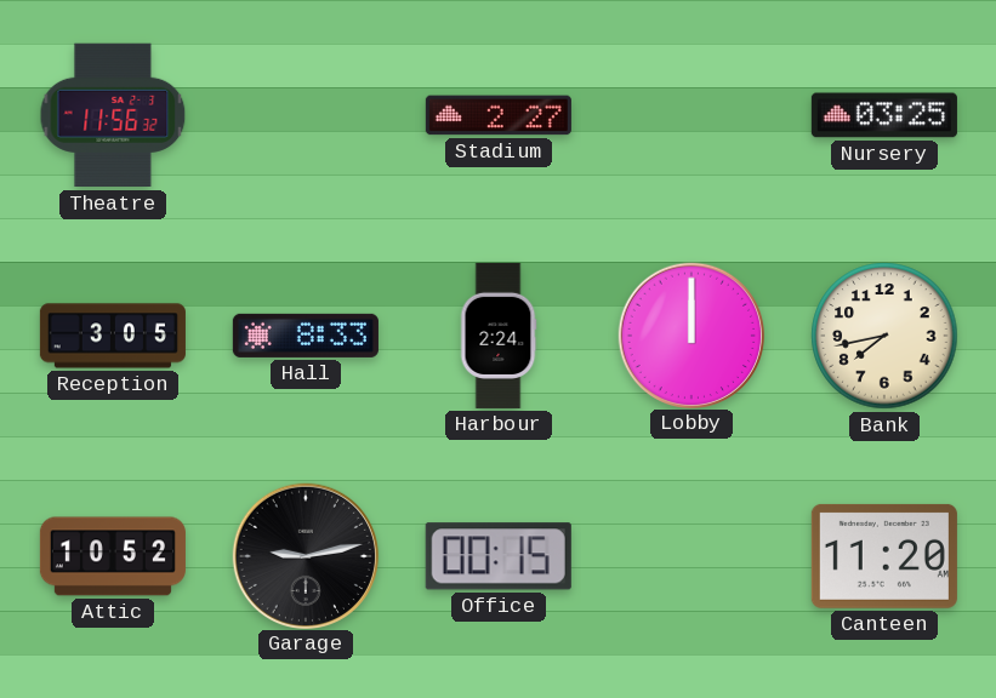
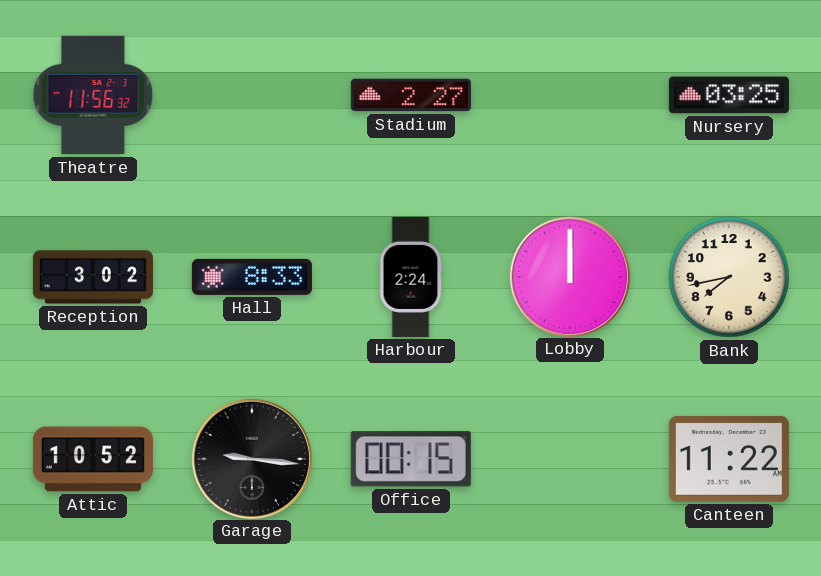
Reception: 3:05 -> 3:02 (93, 277)
Garage: 9:13 -> 9:16 (251, 458)
Canteen: 11:20 -> 11:22 (729, 459)
